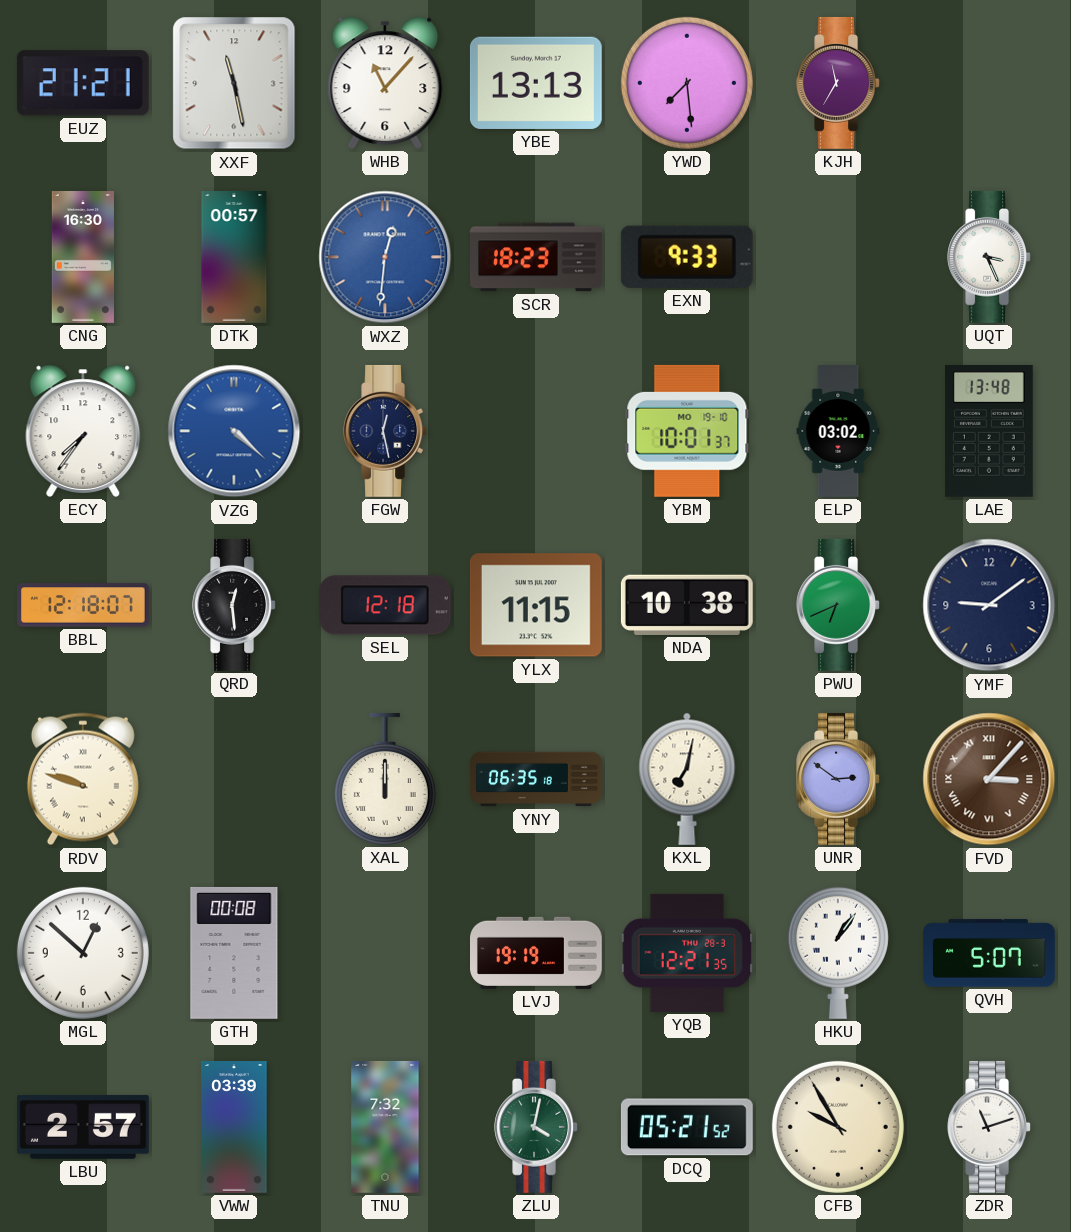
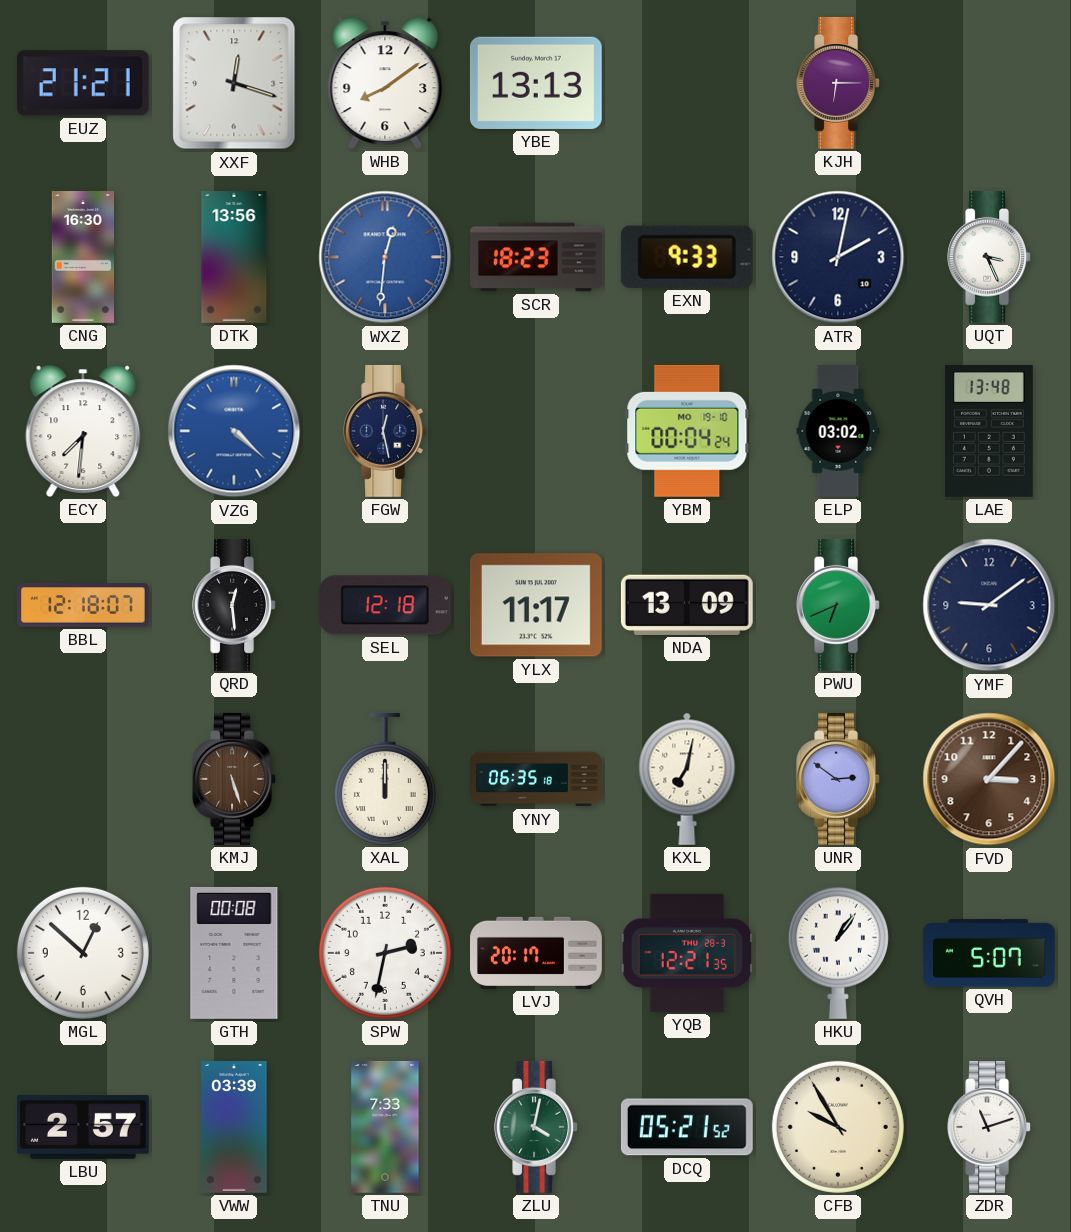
XXF: 11:28 -> 12:18 (234, 83)
WHB: 11:07 -> 8:09 (385, 83)
YWD: 7:29 -> none (687, 83)
KJH: 11:35 -> 6:15 (838, 83)
DTK: 00:57 -> 13:56 (234, 258)
ATR: none -> 2:02 (838, 257)
ECY: 7:36 -> 7:31 (83, 431)
YBM: 10:01 -> 00:04 (687, 431)
YLX: 11:15 -> 11:17 (536, 605)
NDA: 10:38 -> 13:09 (687, 605)
RDV: 9:48 -> none (83, 779)
KMJ: none -> 5:27 (234, 779)
FVD numerals: Roman -> Arabic (989, 779)
SPW: none -> 2:32 (385, 953)
LVJ: 19:19 -> 20:17 (537, 953)
TNU: 7:32 -> 7:33 (385, 1128)
